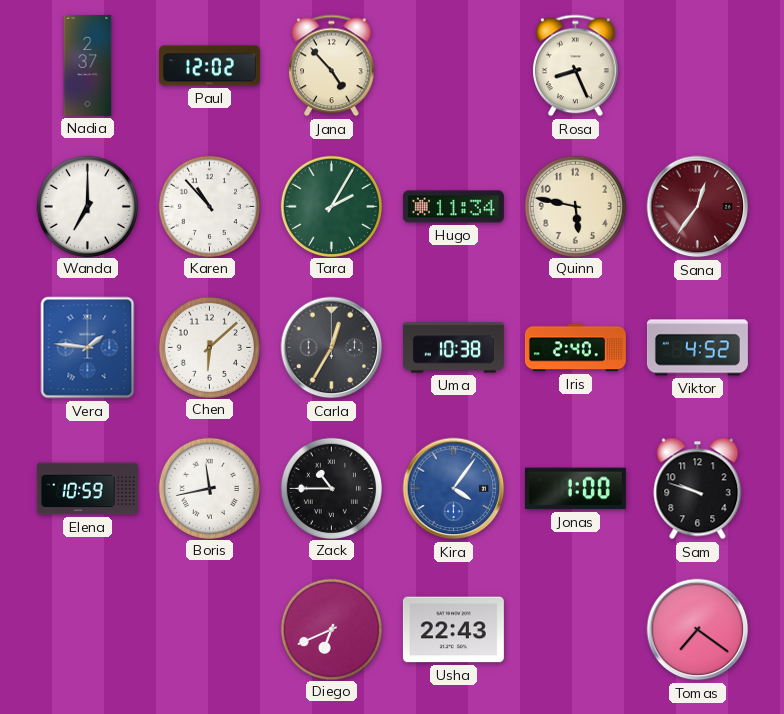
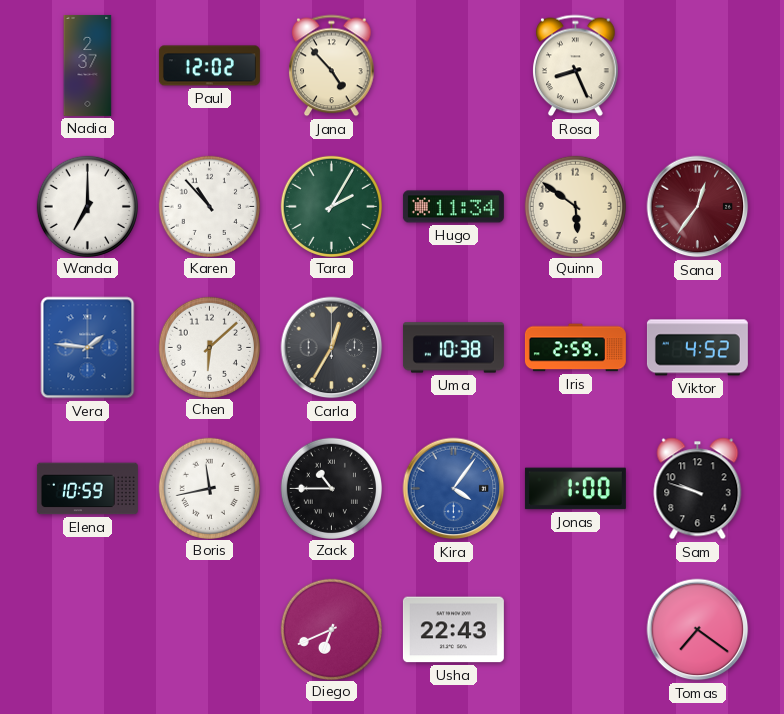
Quinn: 5:47 -> 5:51 (575, 206)
Iris: 2:40 -> 2:59 (575, 348)
